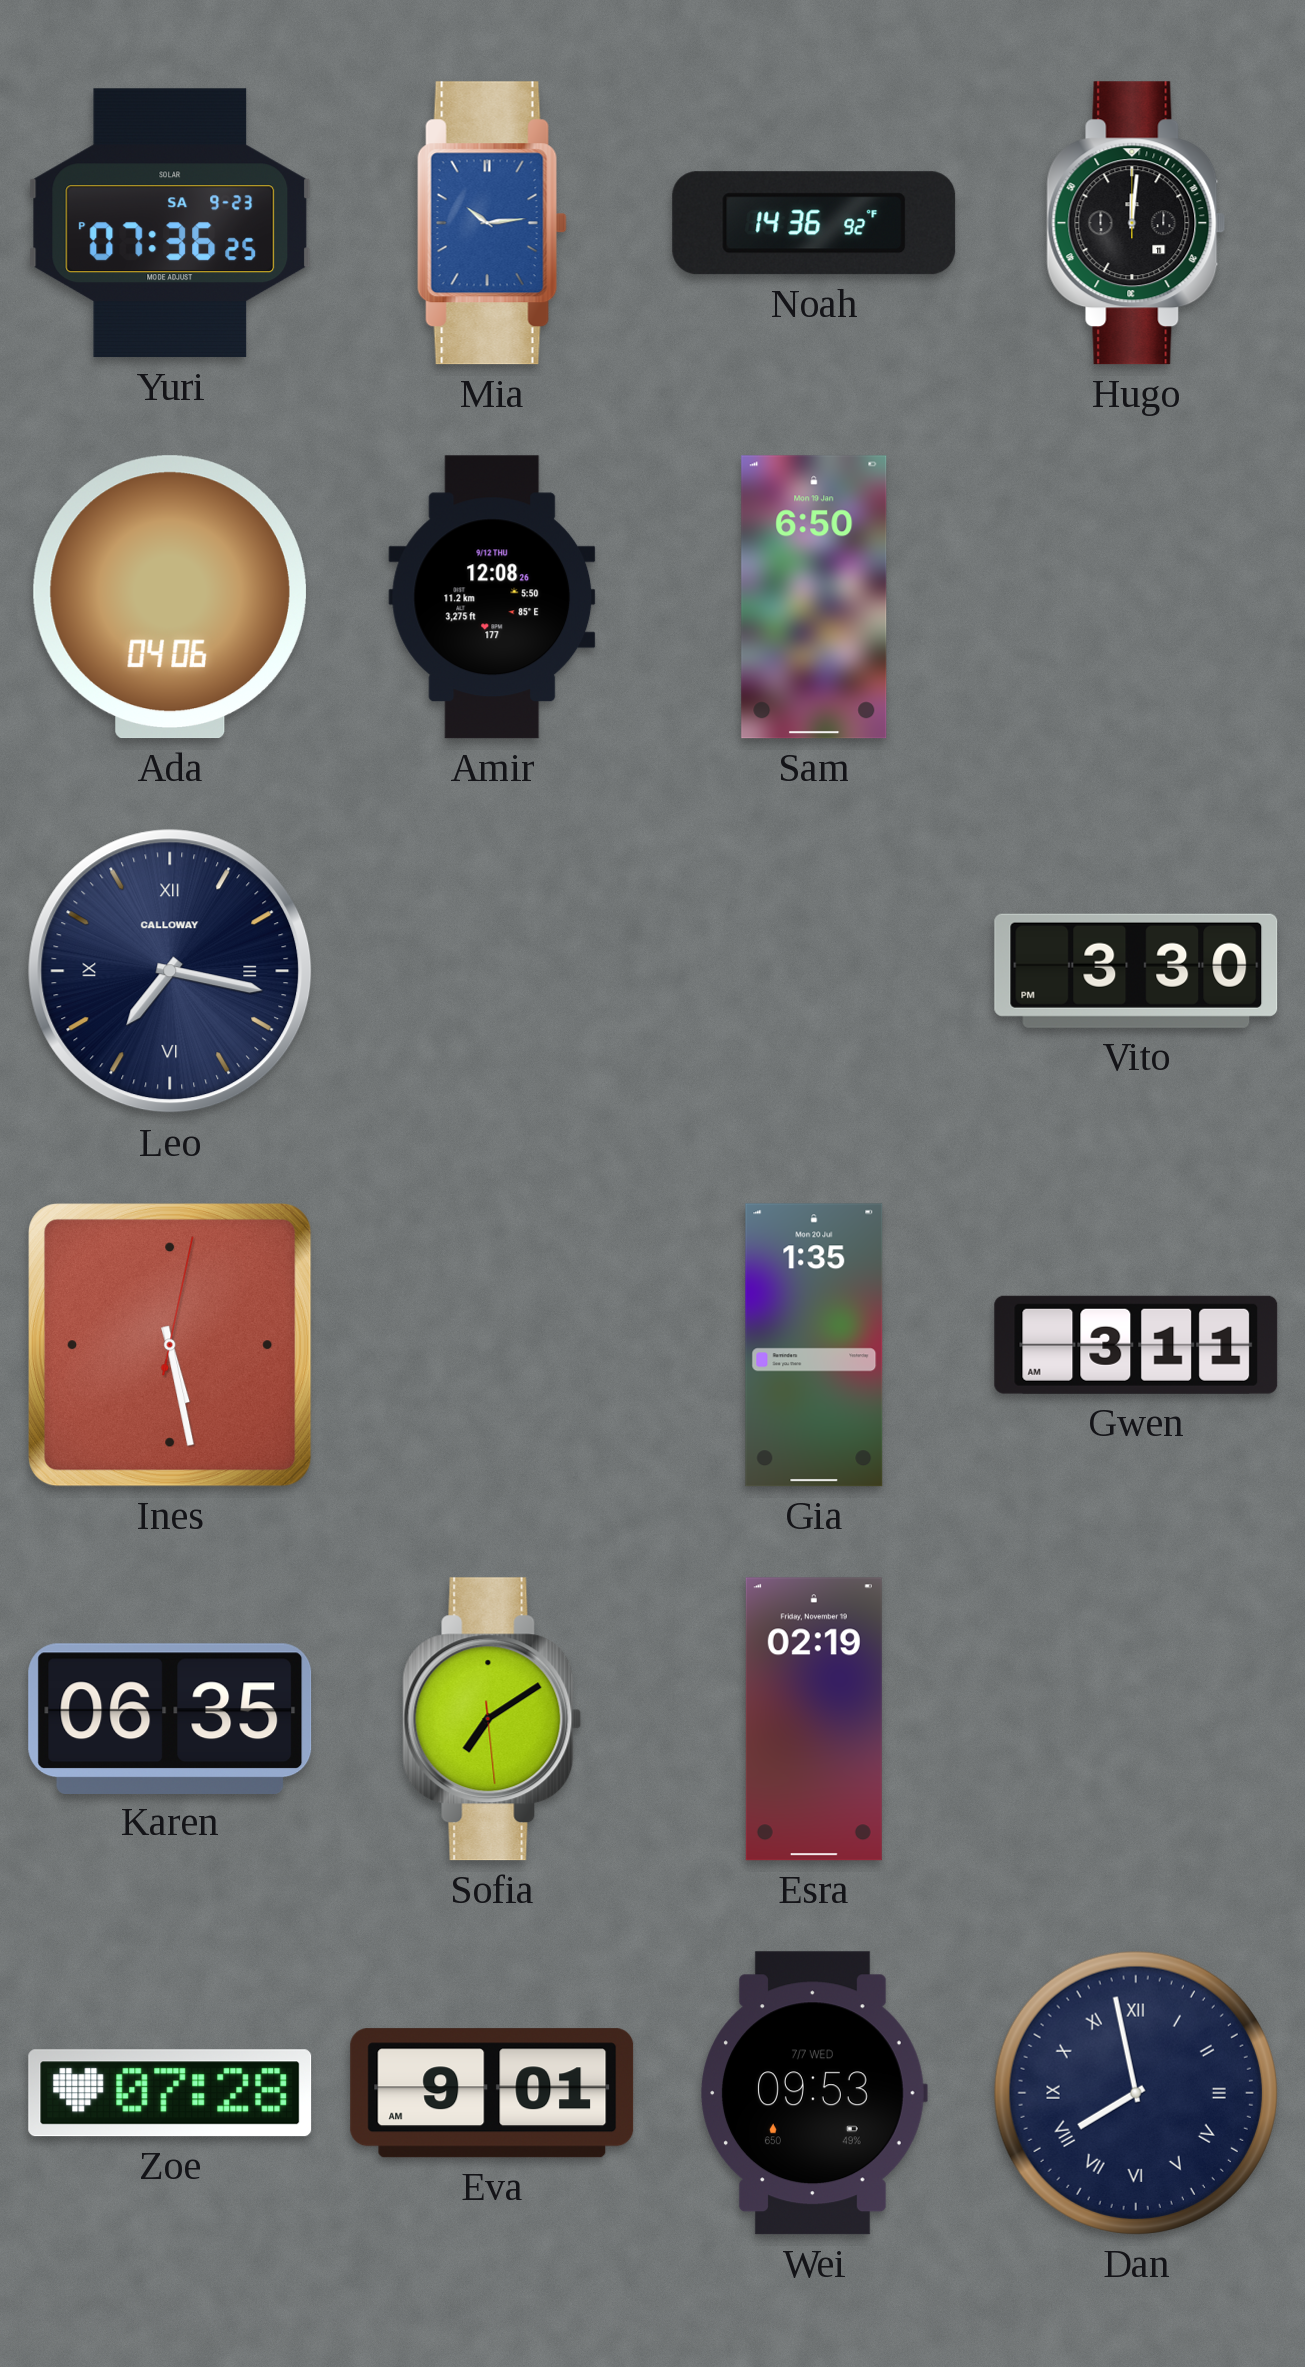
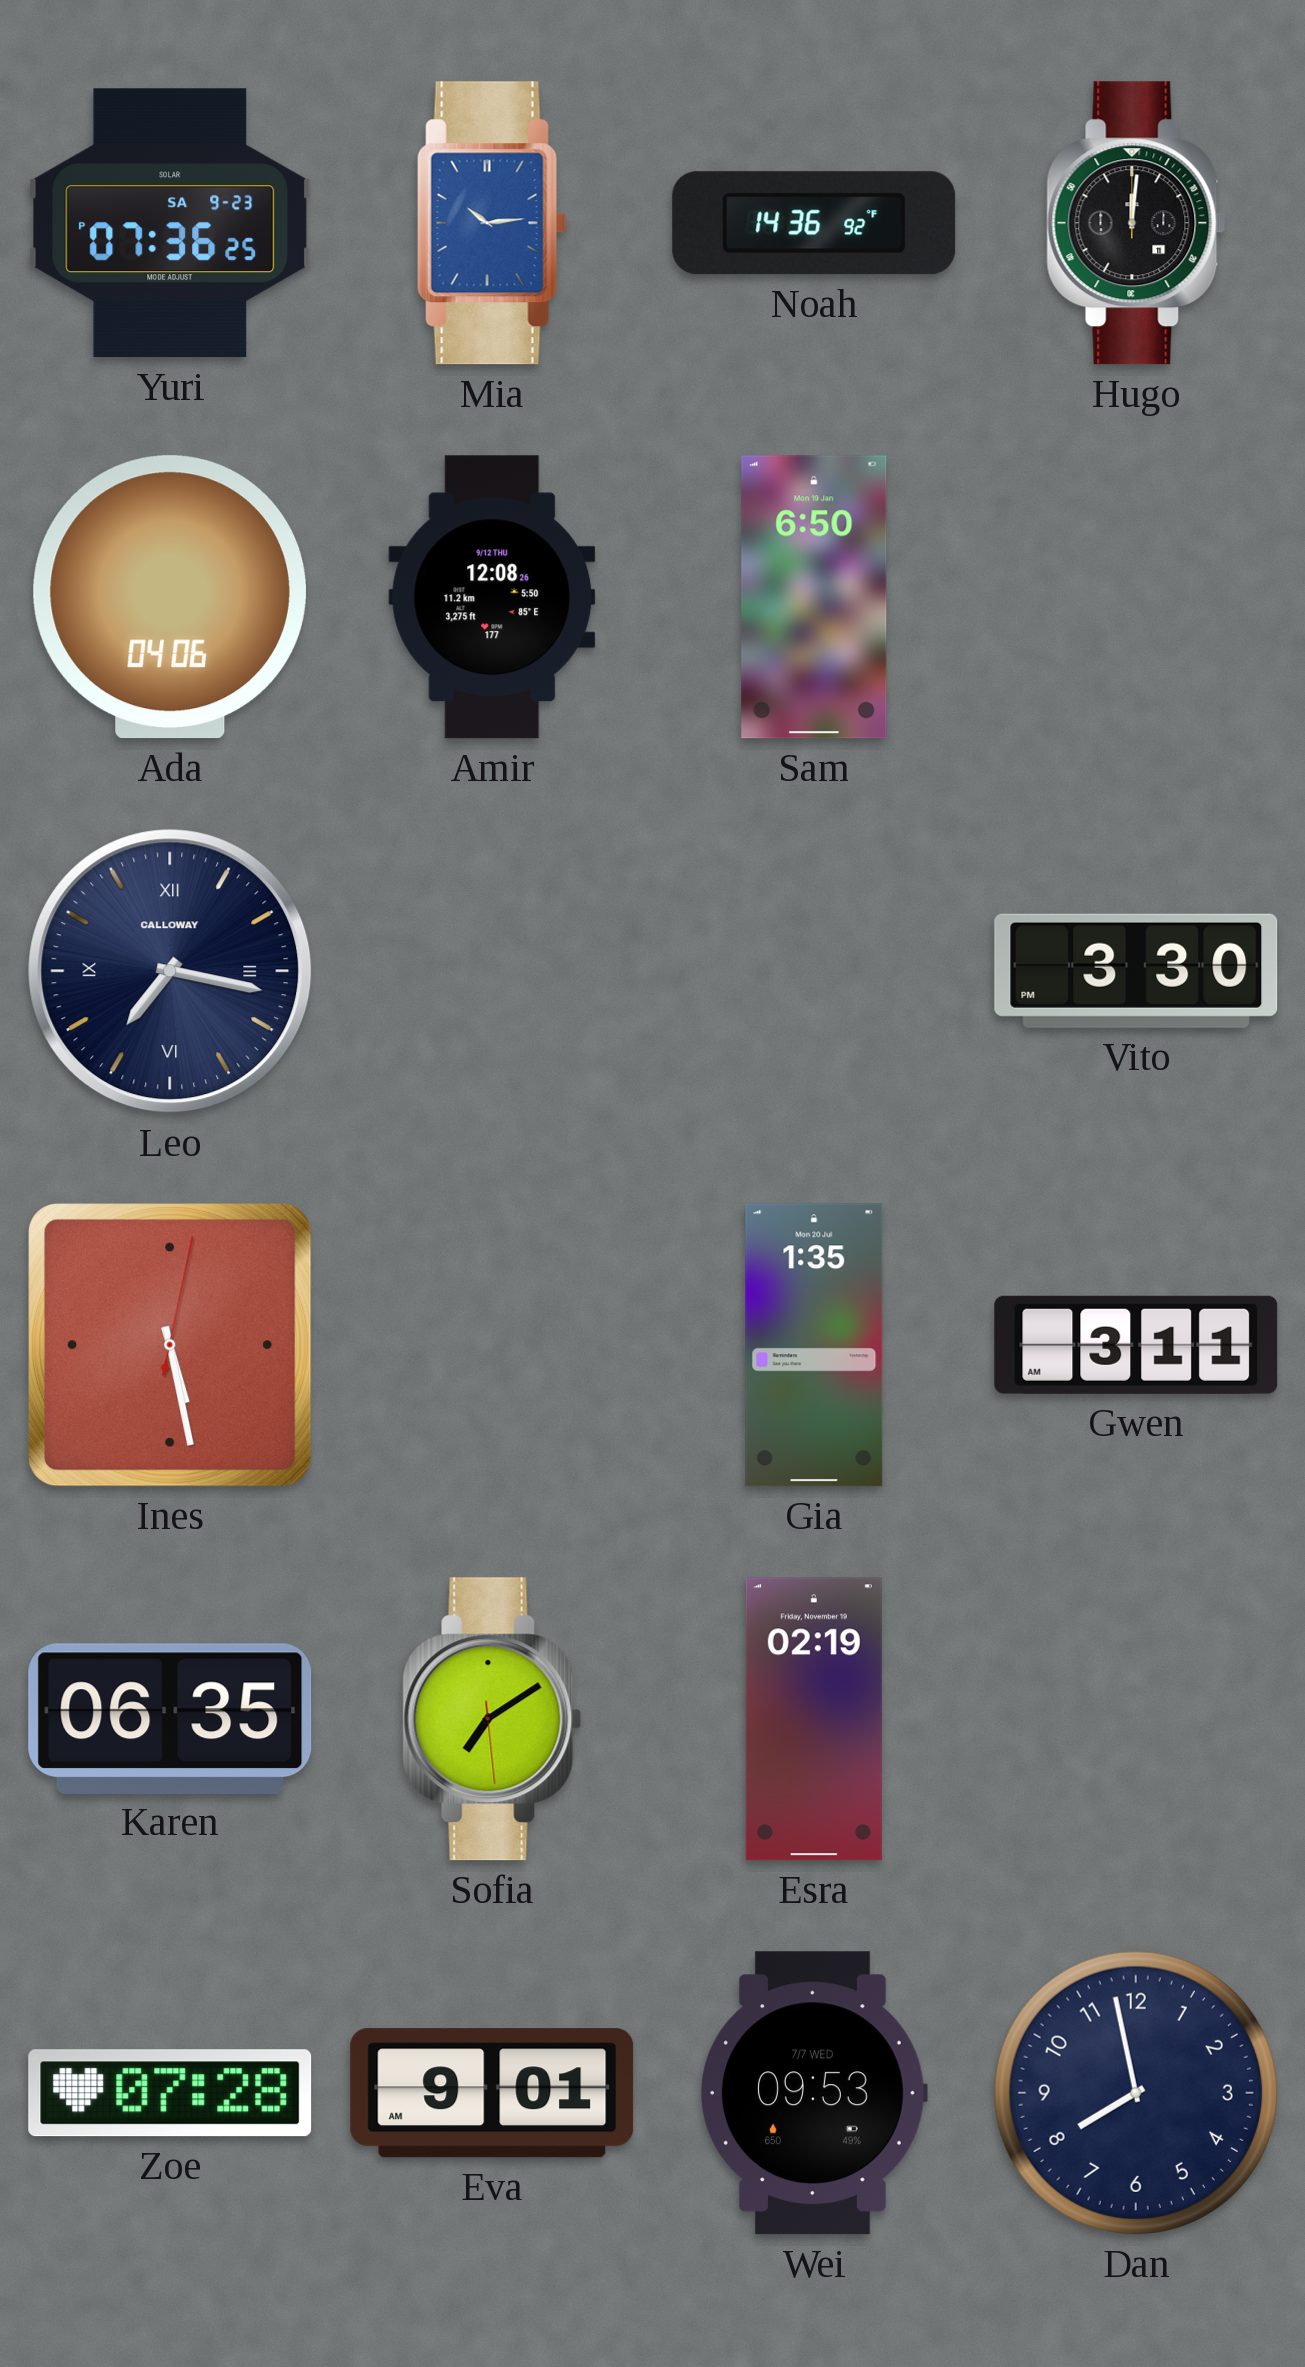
Dan numerals: Roman -> Arabic (1136, 2093)
